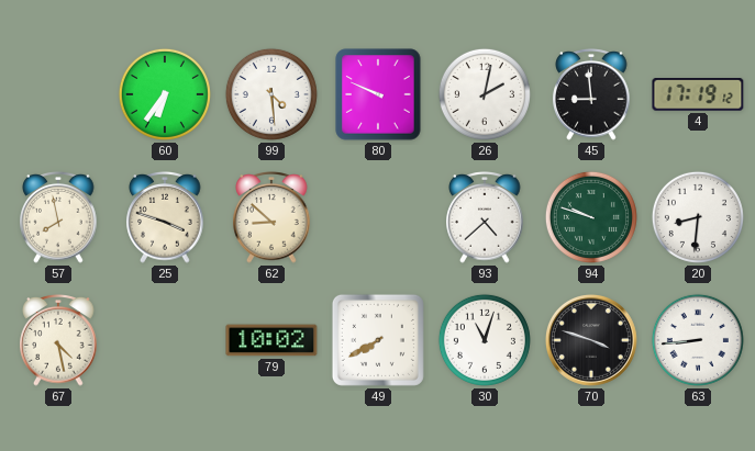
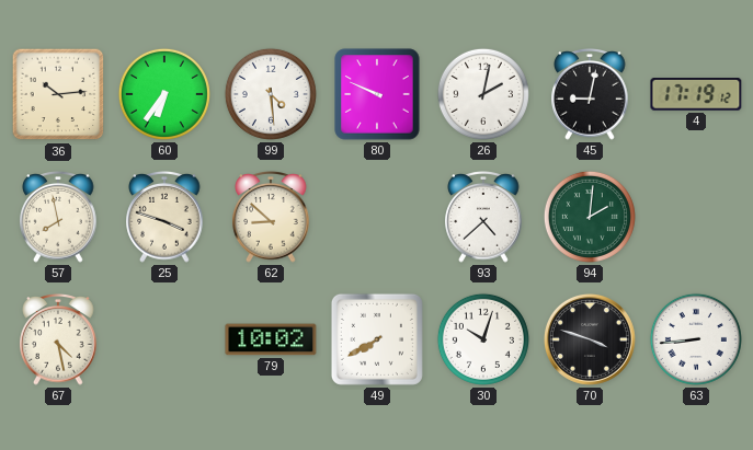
36: none -> 10:14 (58, 94)
45: 8:59 -> 9:02 (590, 95)
94: 9:48 -> 2:01 (590, 217)
20: 8:31 -> none (698, 217)
30: 11:03 -> 10:03 (483, 339)
